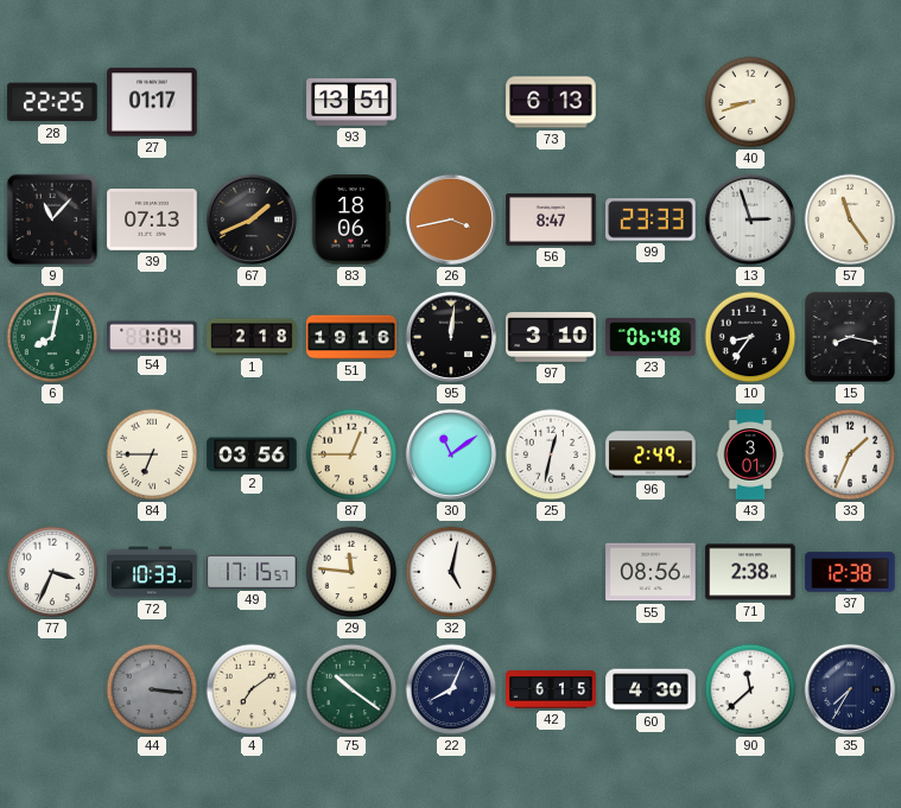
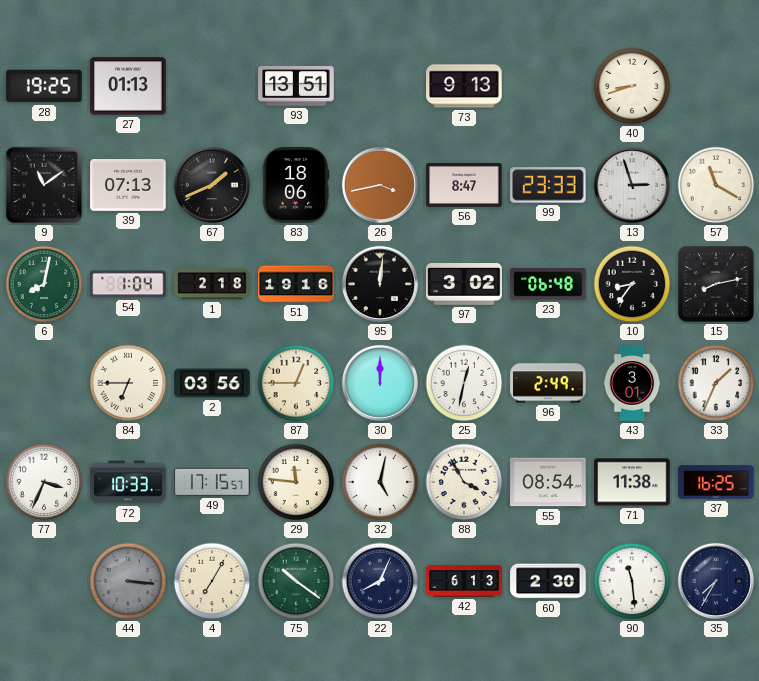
28: 22:25 -> 19:25 (44, 86)
27: 01:17 -> 01:13 (128, 86)
73: 6:13 -> 9:13 (464, 86)
9: 11:07 -> 11:09 (44, 185)
57: 11:24 -> 11:20 (716, 185)
97: 3:10 -> 3:02 (464, 285)
15: 8:17 -> 8:13 (716, 284)
30: 11:09 -> 12:00 (380, 383)
88: none -> 3:55 (464, 482)
55: 08:56 -> 08:54 (548, 482)
71: 2:38 -> 11:38 (632, 482)
37: 12:38 -> 16:25 (716, 482)
4: 7:09 -> 7:05 (212, 581)
42: 6:15 -> 6:13 (464, 581)
60: 4:30 -> 2:30 (548, 581)
90: 11:38 -> 11:29 (632, 581)
